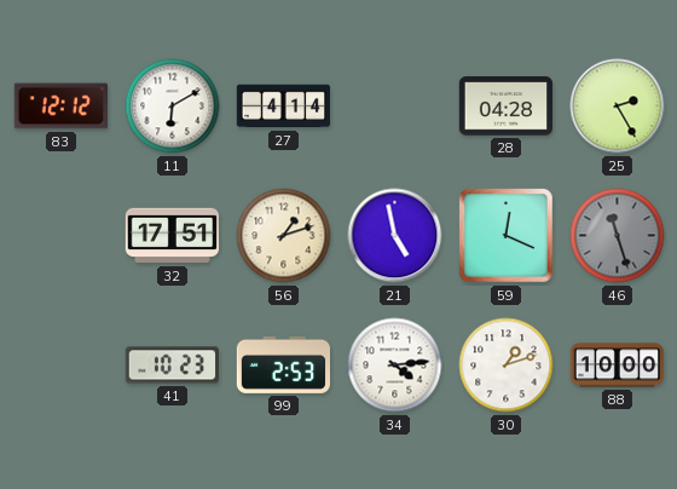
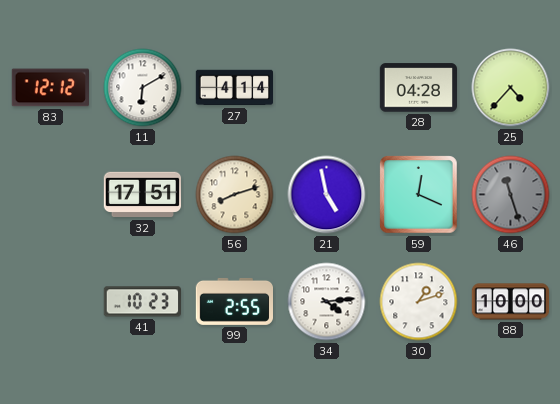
25: 2:25 -> 4:37 (511, 88)
56: 1:12 -> 8:12 (235, 195)
99: 2:53 -> 2:55 (235, 301)
